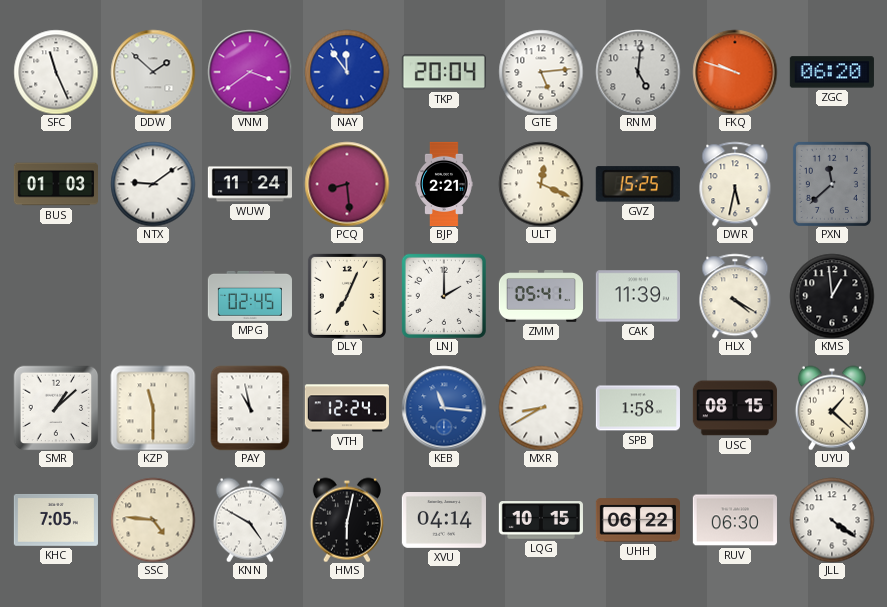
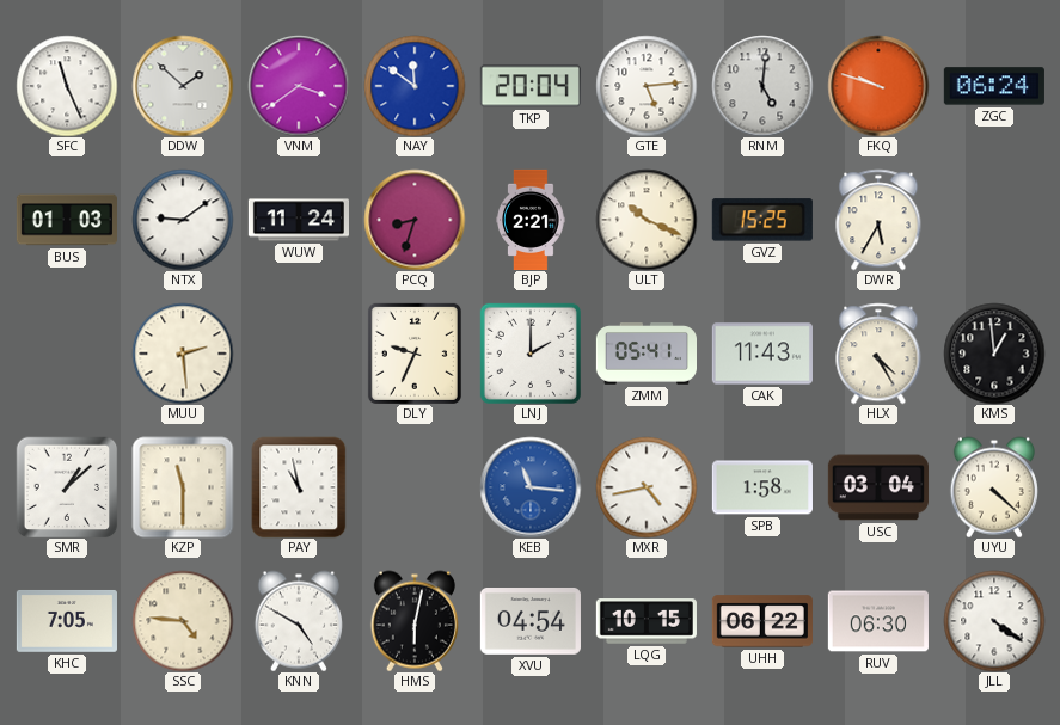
NAY: 11:54 -> 11:51 (415, 86)
ZGC: 06:20 -> 06:24 (994, 86)
PCQ: 8:29 -> 8:33 (415, 220)
ULT: 12:19 -> 10:19 (647, 220)
DWR: 5:32 -> 5:35 (878, 220)
PXN: 11:38 -> none (832, 184)
MUU: none -> 2:29 (183, 354)
MPG: 02:45 -> none (250, 296)
DLY: 7:04 -> 9:34 (415, 354)
CAK: 11:39 -> 11:43 (762, 354)
HLX: 4:20 -> 4:25 (878, 354)
VTH: 12:24 -> none (347, 408)
MXR: 8:40 -> 4:43 (647, 487)
USC: 08:15 -> 03:04 (878, 487)
UYU: 1:22 -> 4:22 (994, 487)
XVU: 04:14 -> 04:54 (531, 622)
